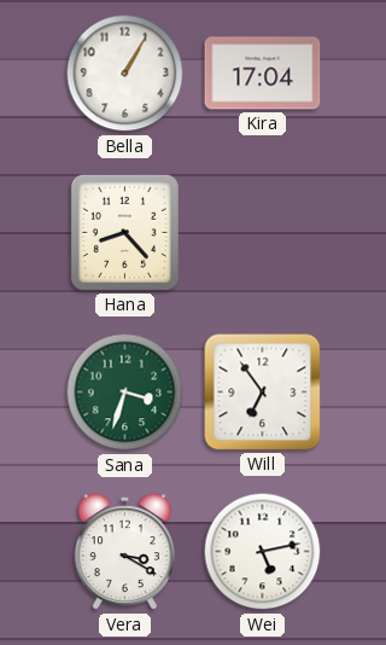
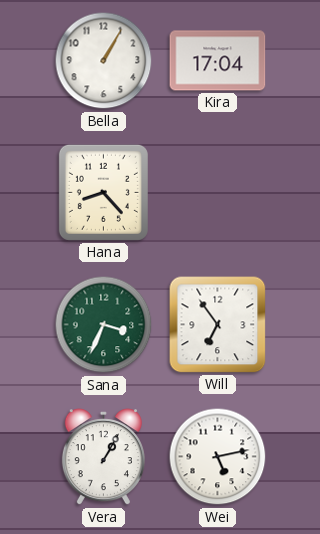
Sana: 3:33 -> 3:34 (104, 325)
Vera: 3:20 -> 1:05 (103, 457)
